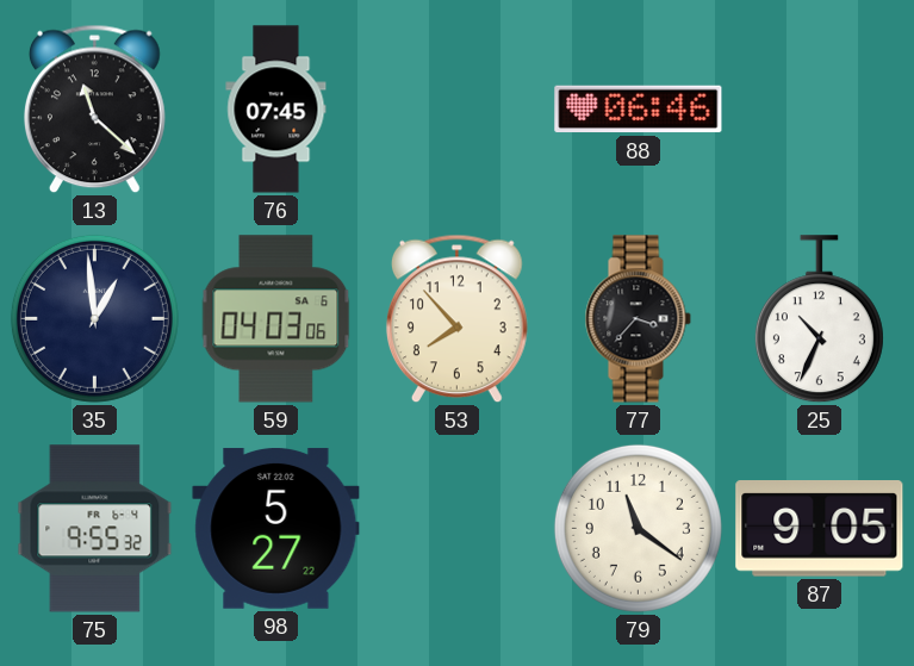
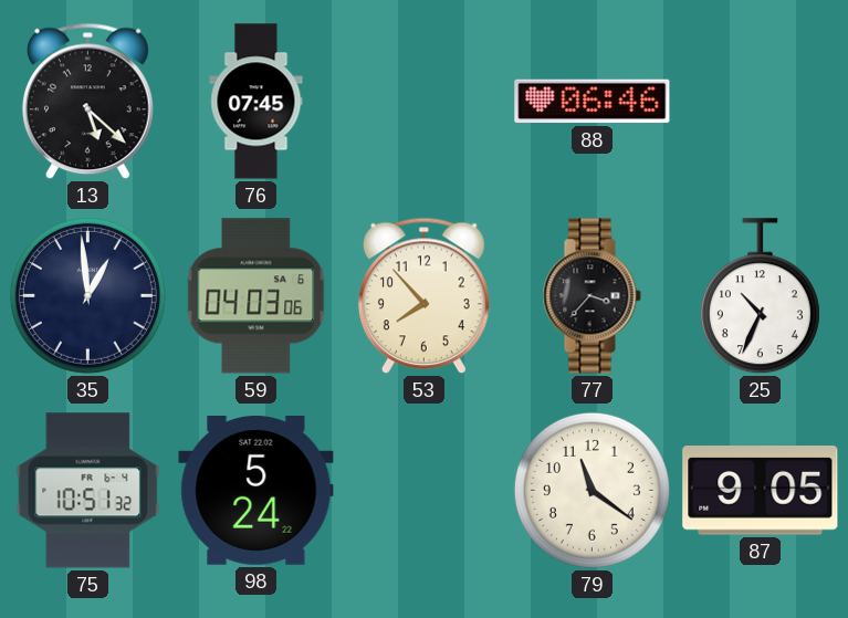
13: 11:22 -> 5:22 (87, 102)
75: 9:55 -> 10:51 (88, 491)
98: 5:27 -> 5:24 (257, 490)
